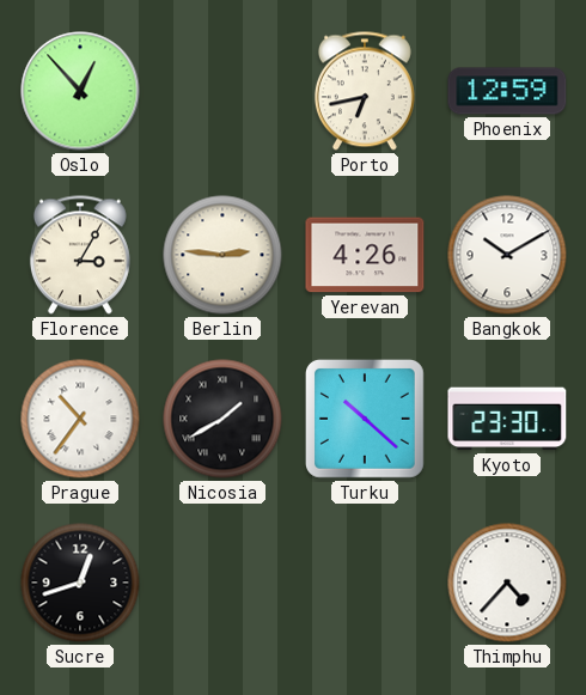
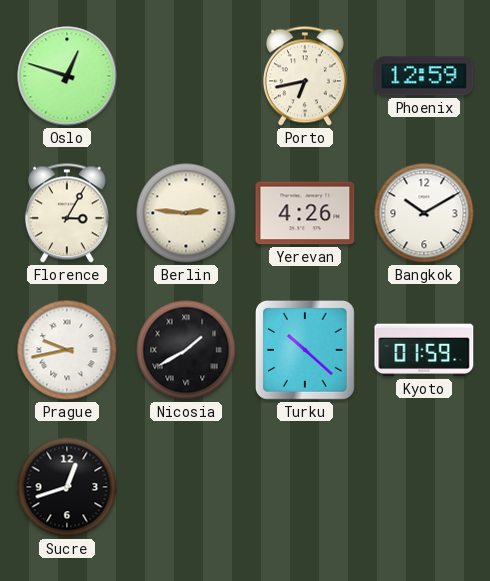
Oslo: 12:53 -> 12:48 (67, 76)
Prague: 10:36 -> 9:43 (67, 350)
Kyoto: 23:30 -> 01:59 (424, 350)
Thimphu: 4:37 -> none (507, 583)
